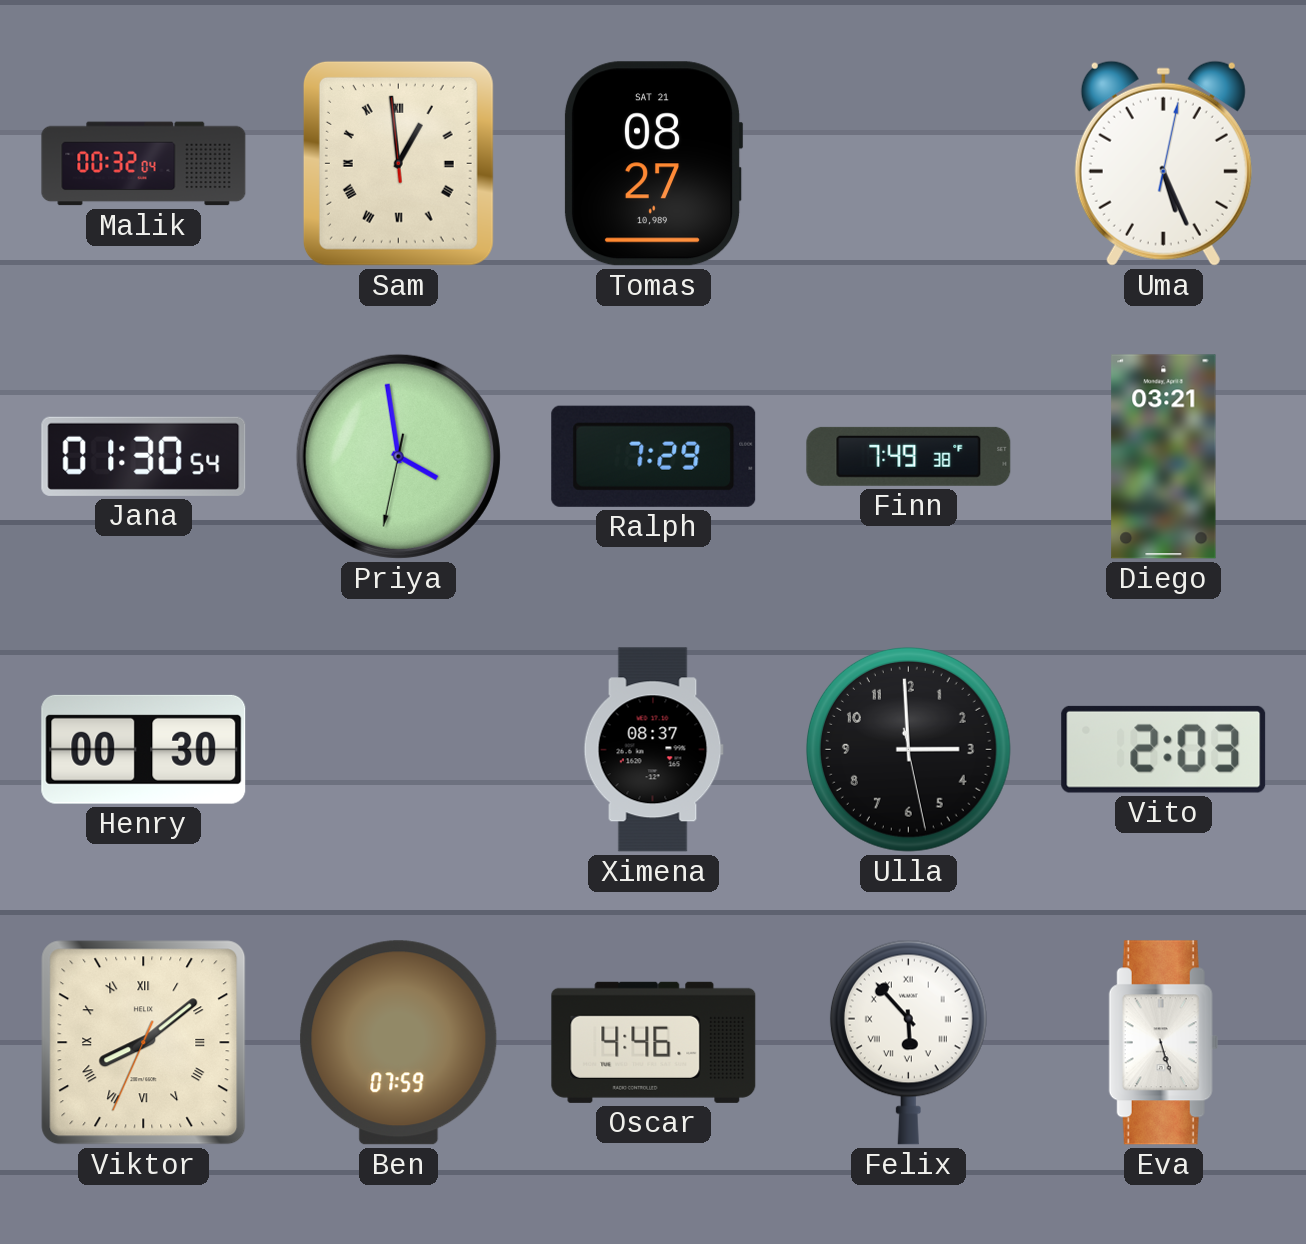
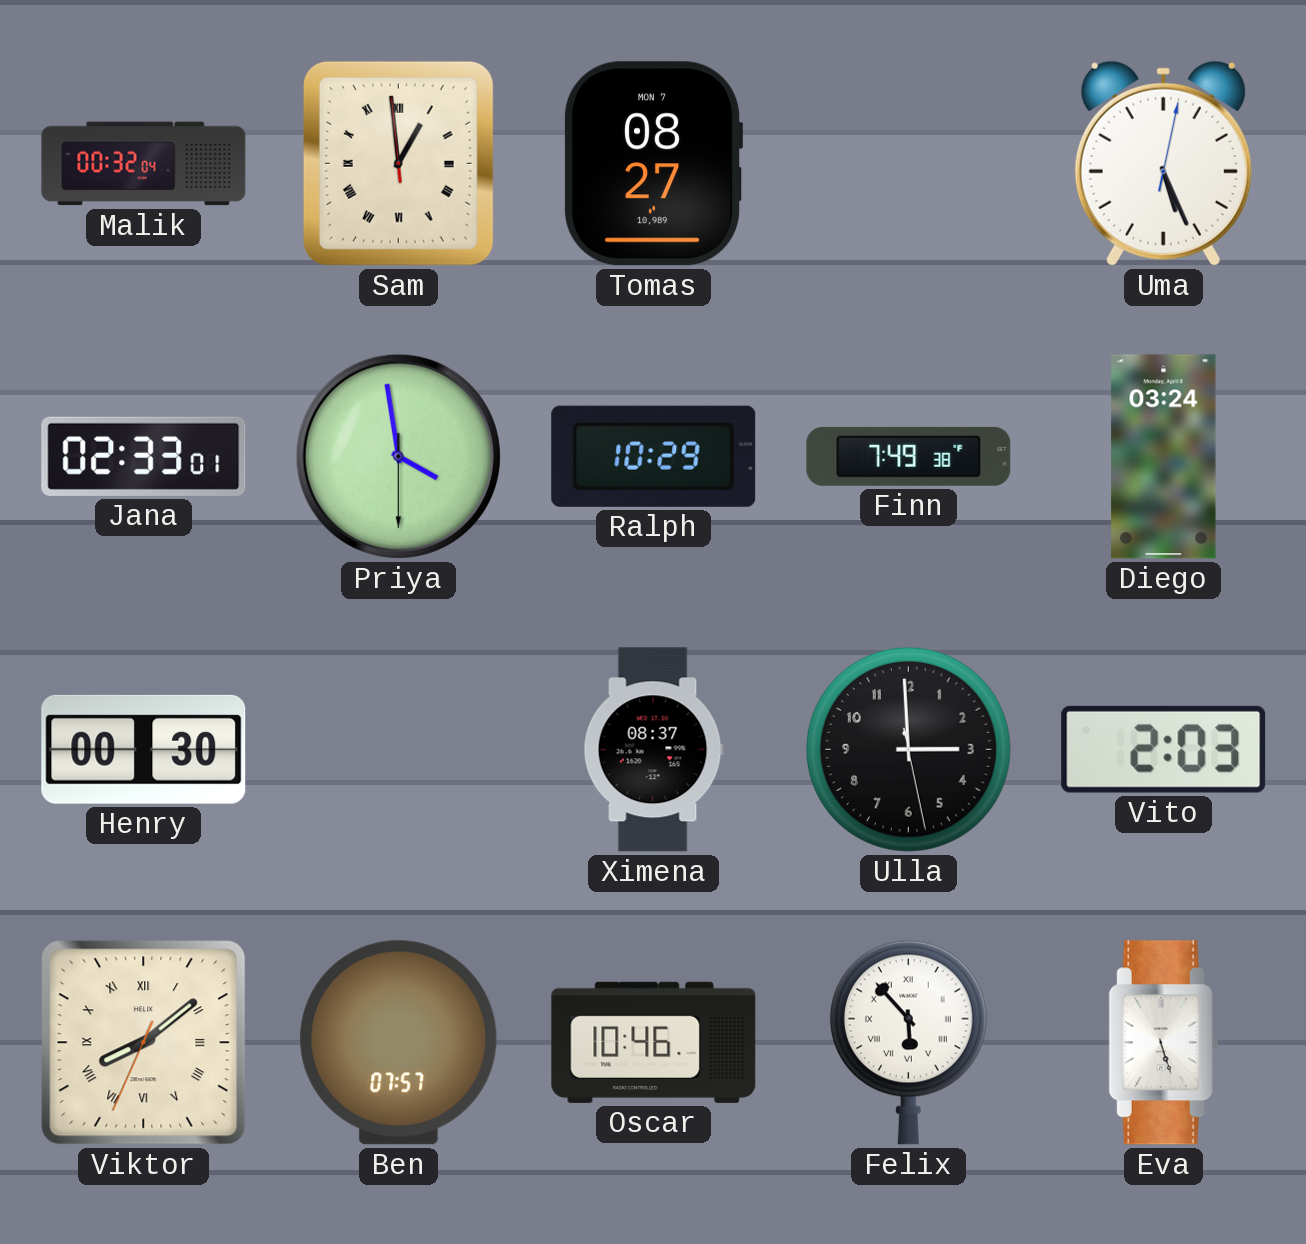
Tomas date: SAT 21 -> MON 7 (653, 164)
Jana: 01:30 -> 02:33 (144, 456)
Priya: 3:58:32 -> 3:58:30 (398, 456)
Ralph: 7:29 -> 10:29 (654, 456)
Diego: 03:21 -> 03:24 (1164, 457)
Ben: 07:59 -> 07:57 (399, 1043)
Oscar: 4:46 -> 10:46 (654, 1042)
